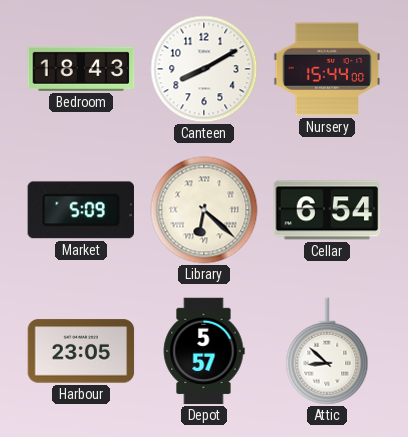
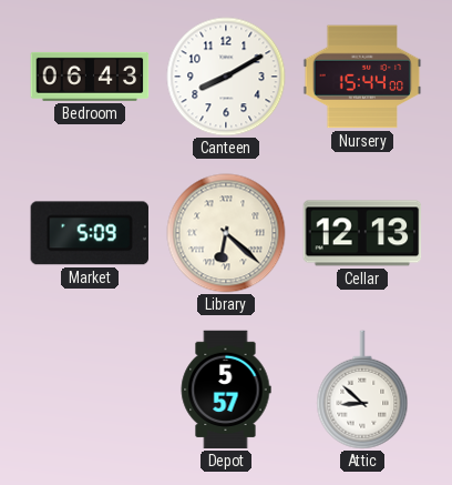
Bedroom: 18:43 -> 06:43 (90, 77)
Cellar: 6:54 -> 12:13 (362, 233)
Harbour: 23:05 -> none (81, 351)
